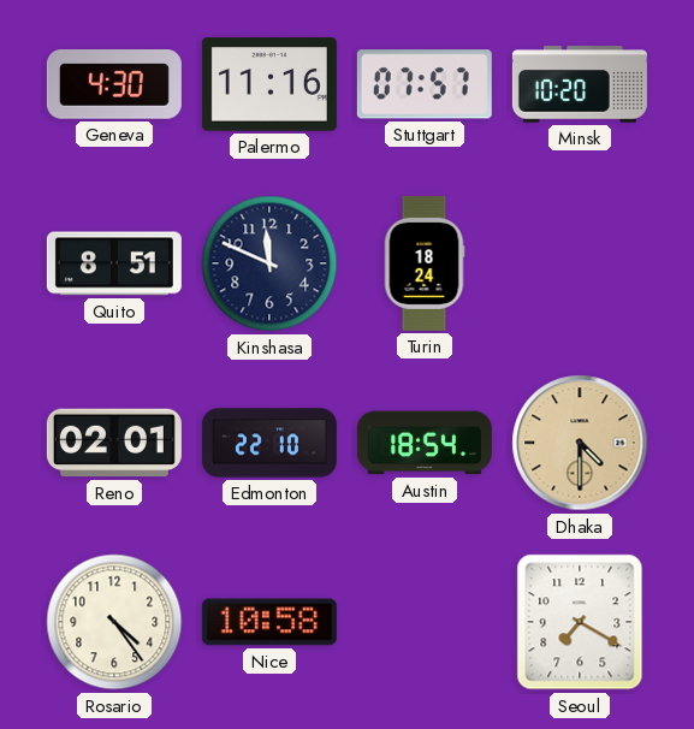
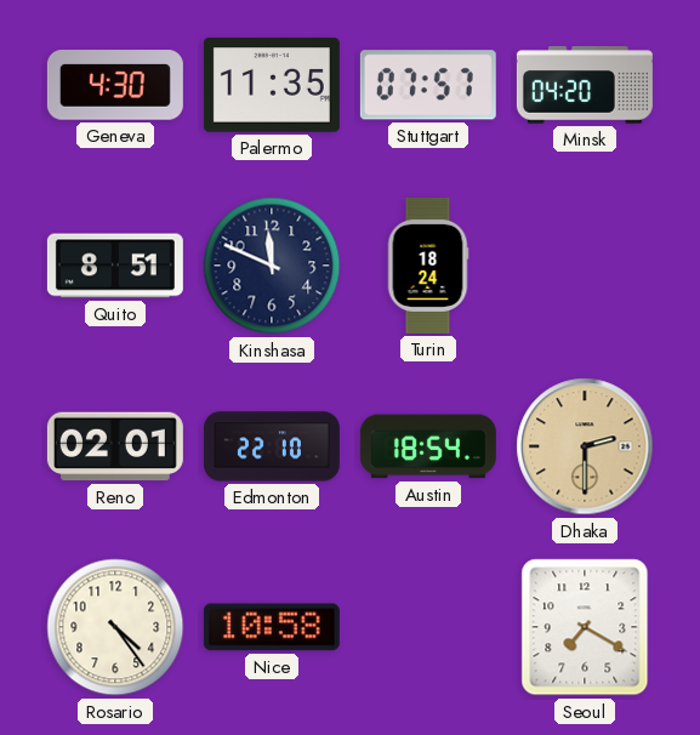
Palermo: 11:16 -> 11:35 (272, 85)
Minsk: 10:20 -> 04:20 (585, 85)
Dhaka: 4:30 -> 2:30 (585, 446)
